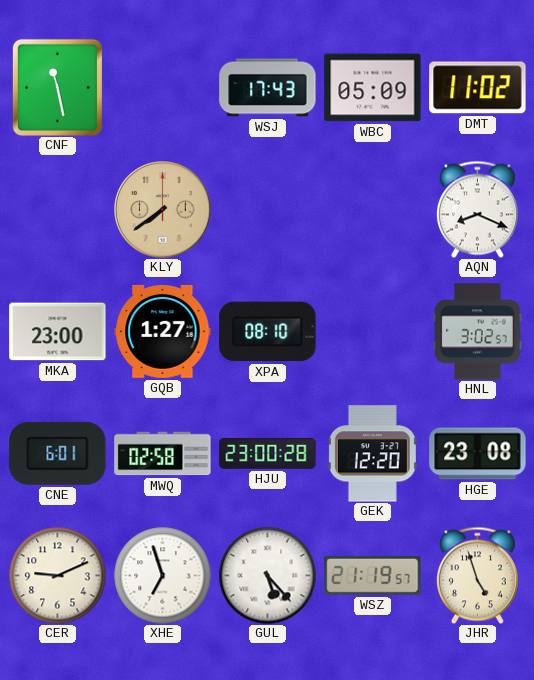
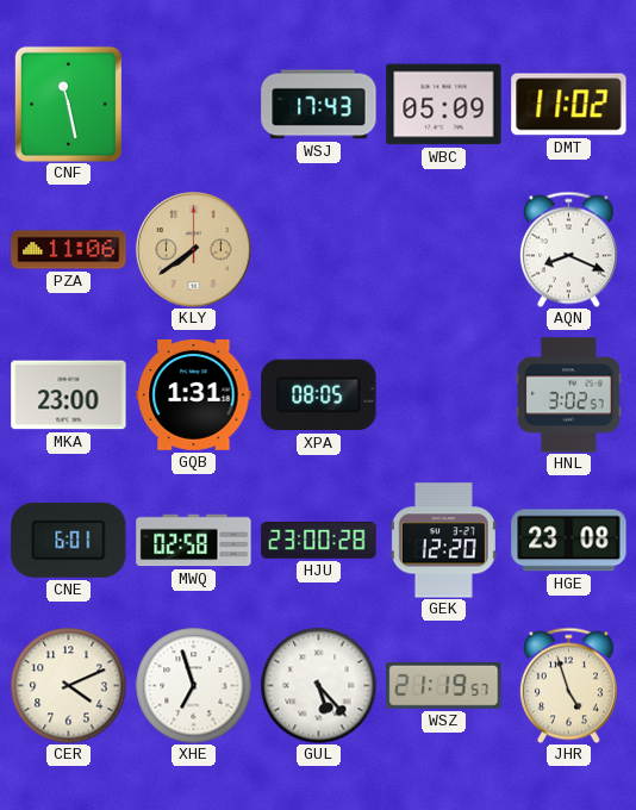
PZA: none -> 11:06 (69, 250)
GQB: 1:27 -> 1:31 (194, 394)
XPA: 08:10 -> 08:05 (319, 395)
CER: 9:11 -> 4:11 (68, 685)
